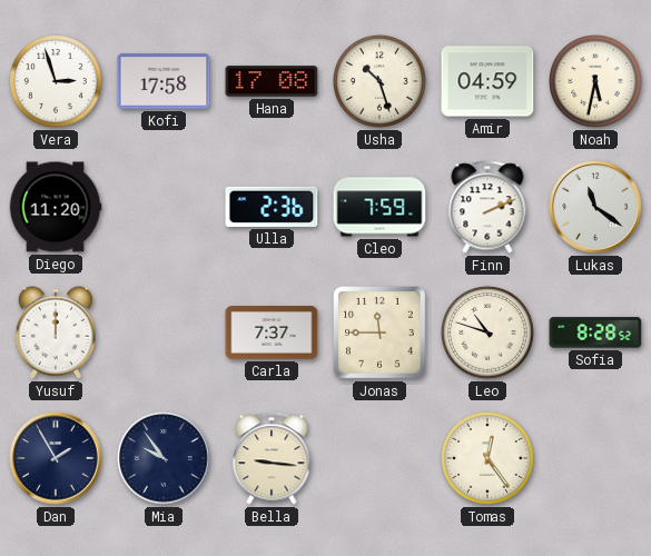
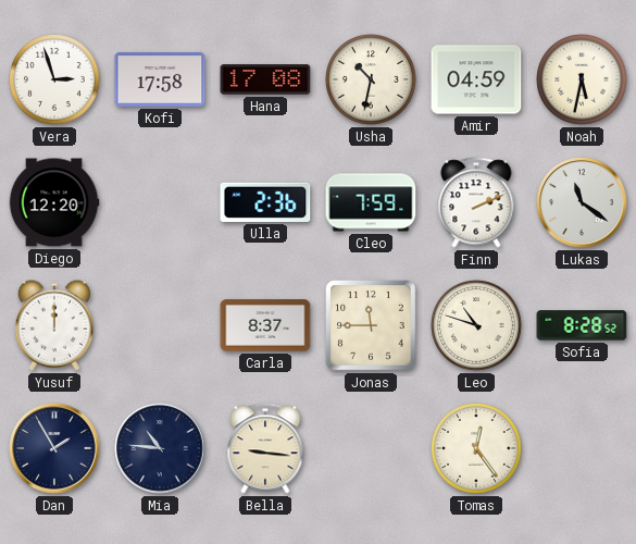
Usha: 10:27 -> 10:32 (372, 81)
Diego: 11:20 -> 12:20 (54, 202)
Carla: 7:37 -> 8:37 (265, 325)
Mia: 9:54 -> 10:46 (160, 448)
